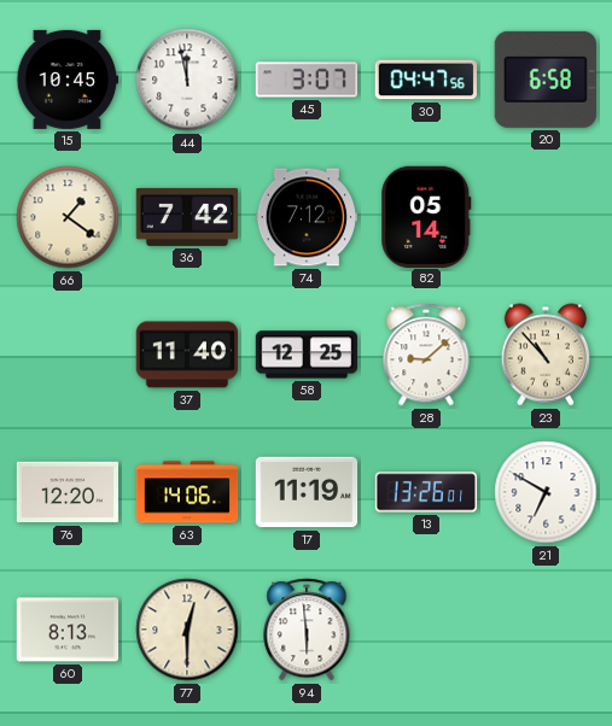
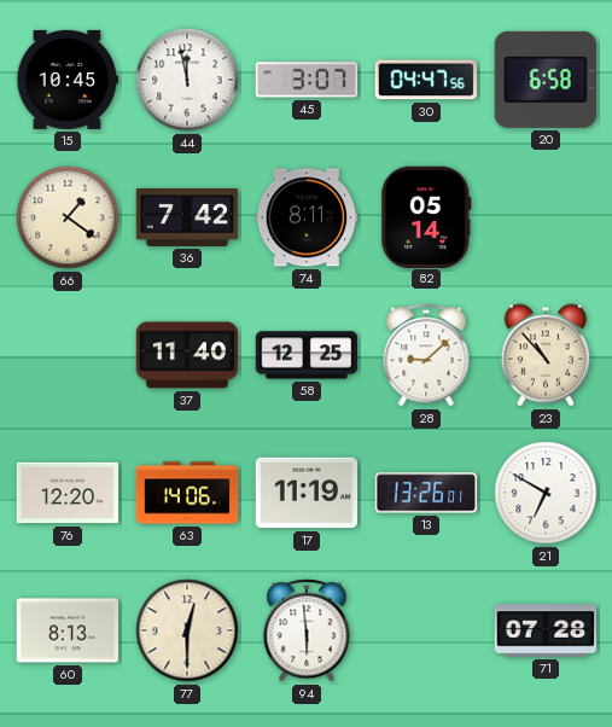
74: 7:12 -> 8:11 (307, 217)
71: none -> 07:28 (546, 630)
